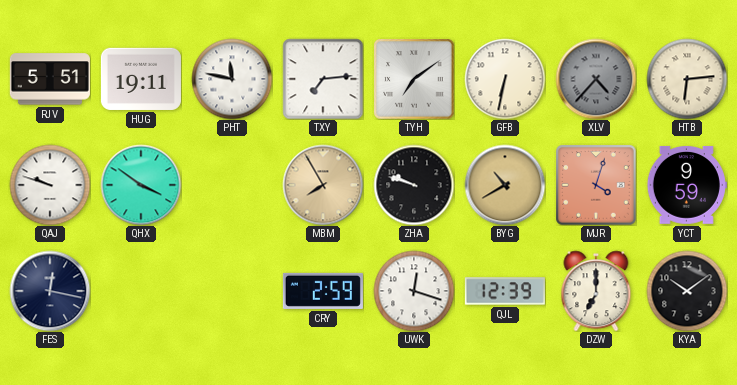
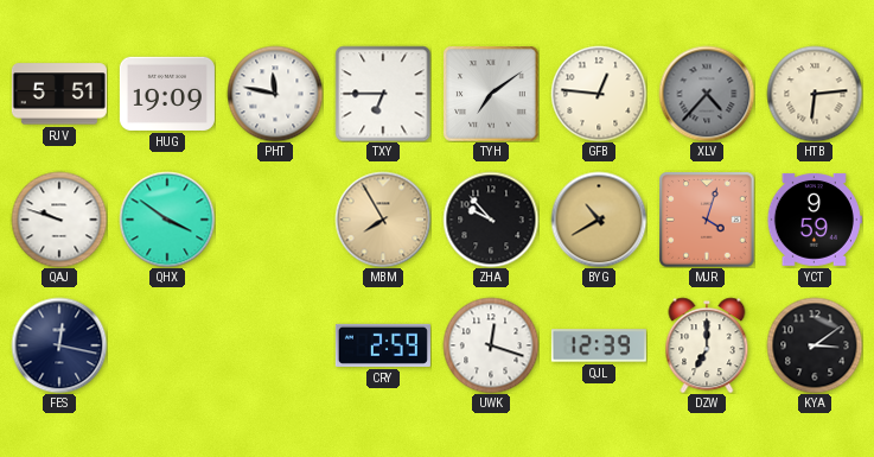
HUG: 19:11 -> 19:09 (167, 94)
TXY: 7:14 -> 6:45 (383, 94)
GFB: 6:32 -> 12:46 (599, 94)
ZHA: 9:48 -> 9:53 (491, 220)
KYA: 10:09 -> 3:09 (815, 345)
